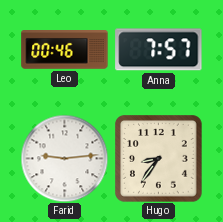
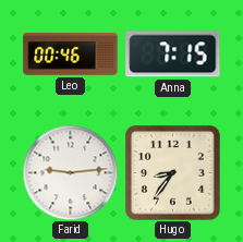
Anna: 7:57 -> 7:15 (173, 55)
